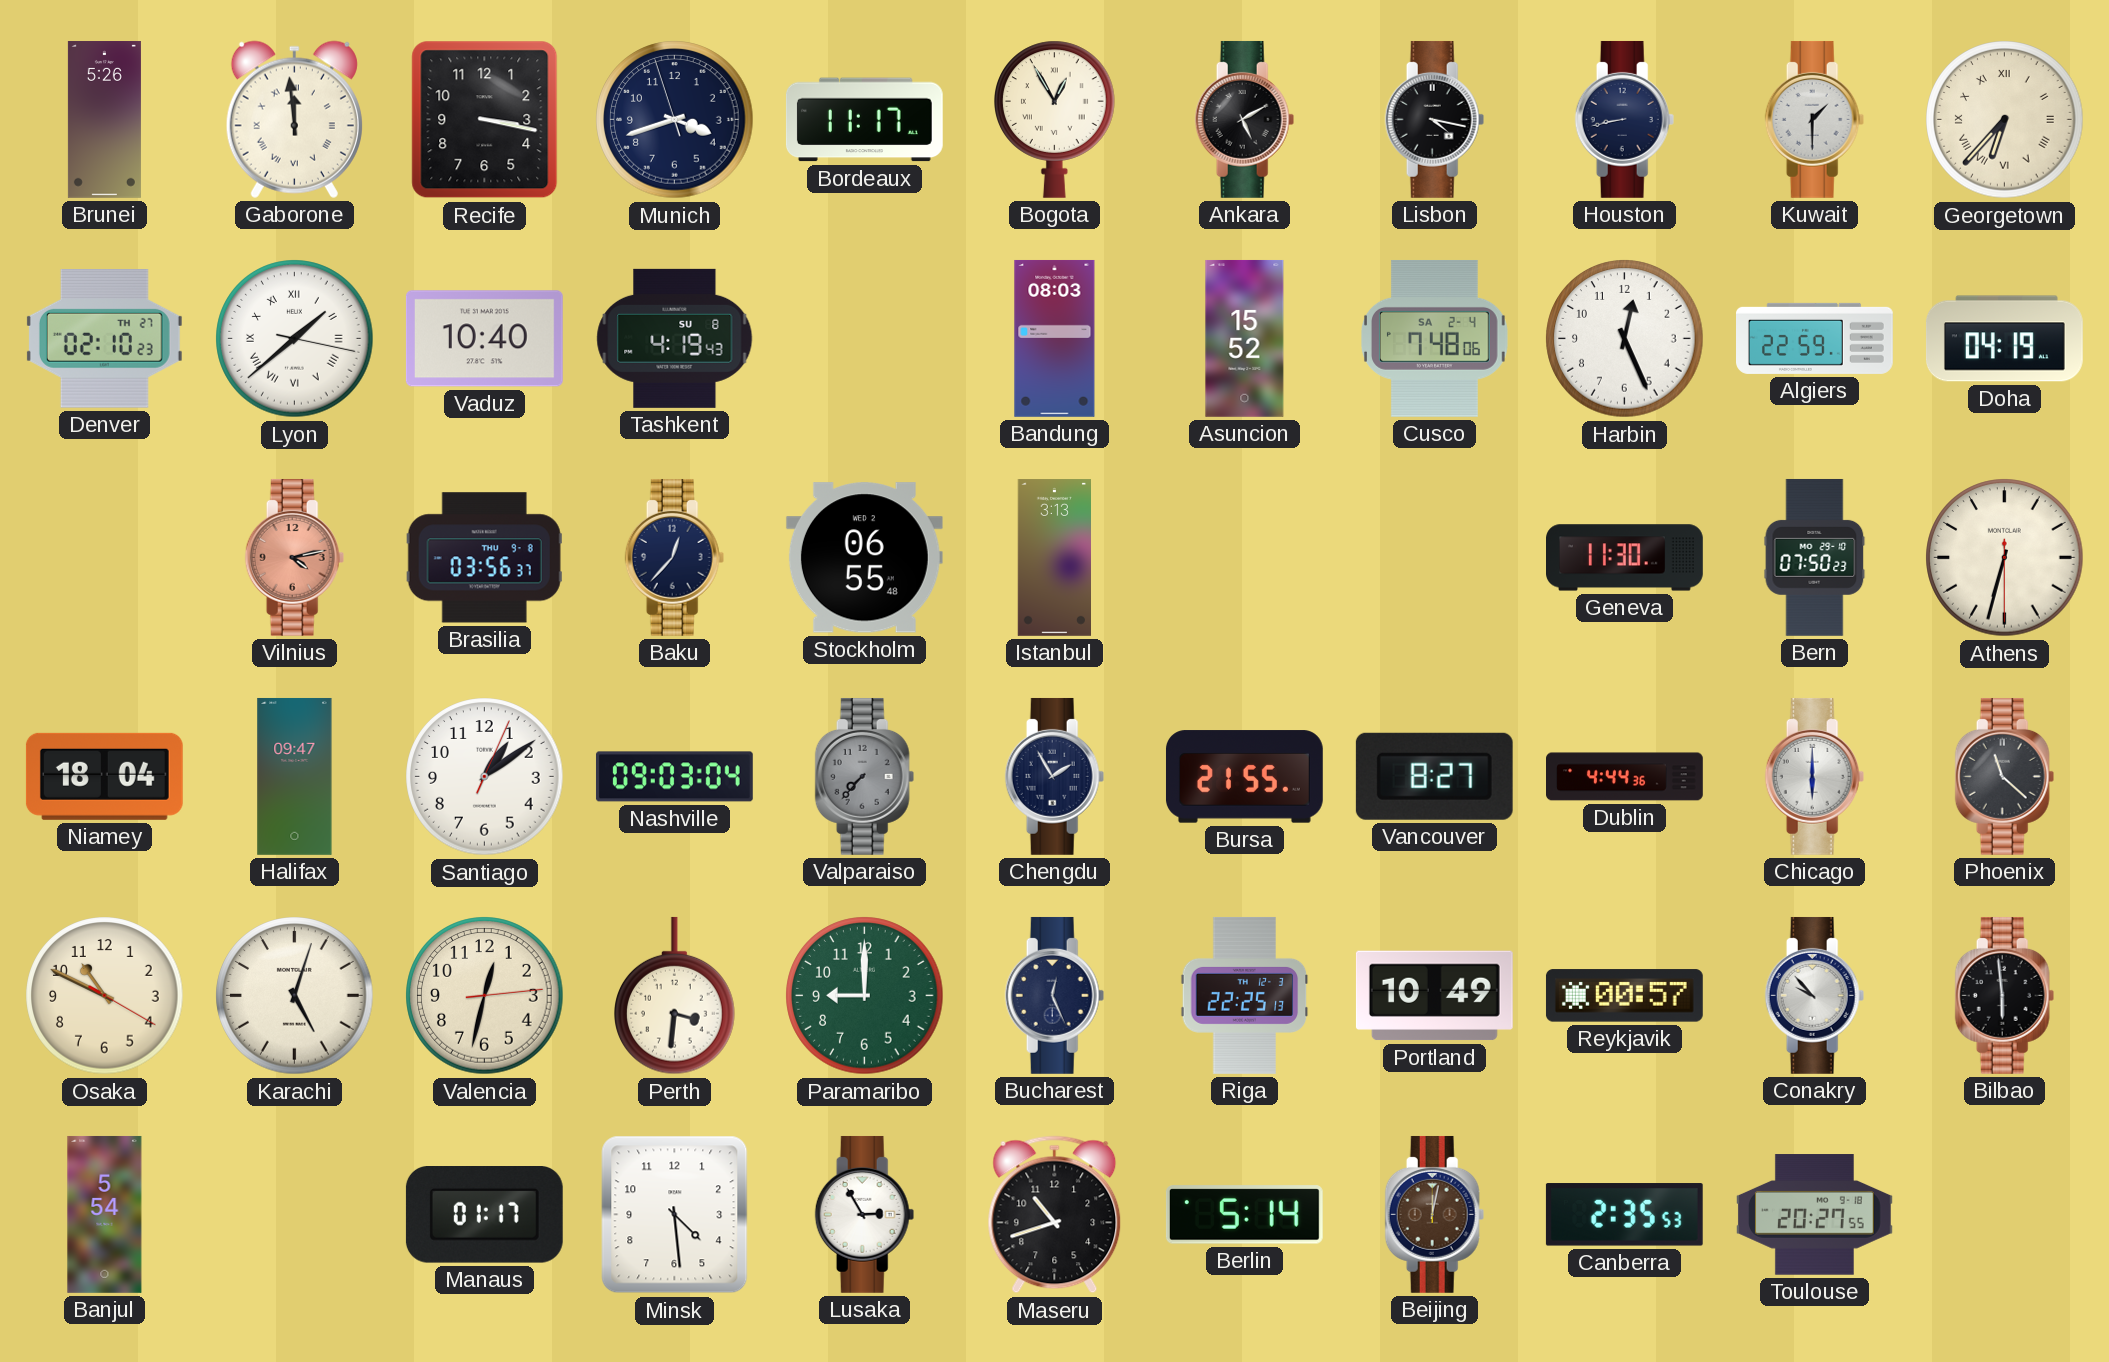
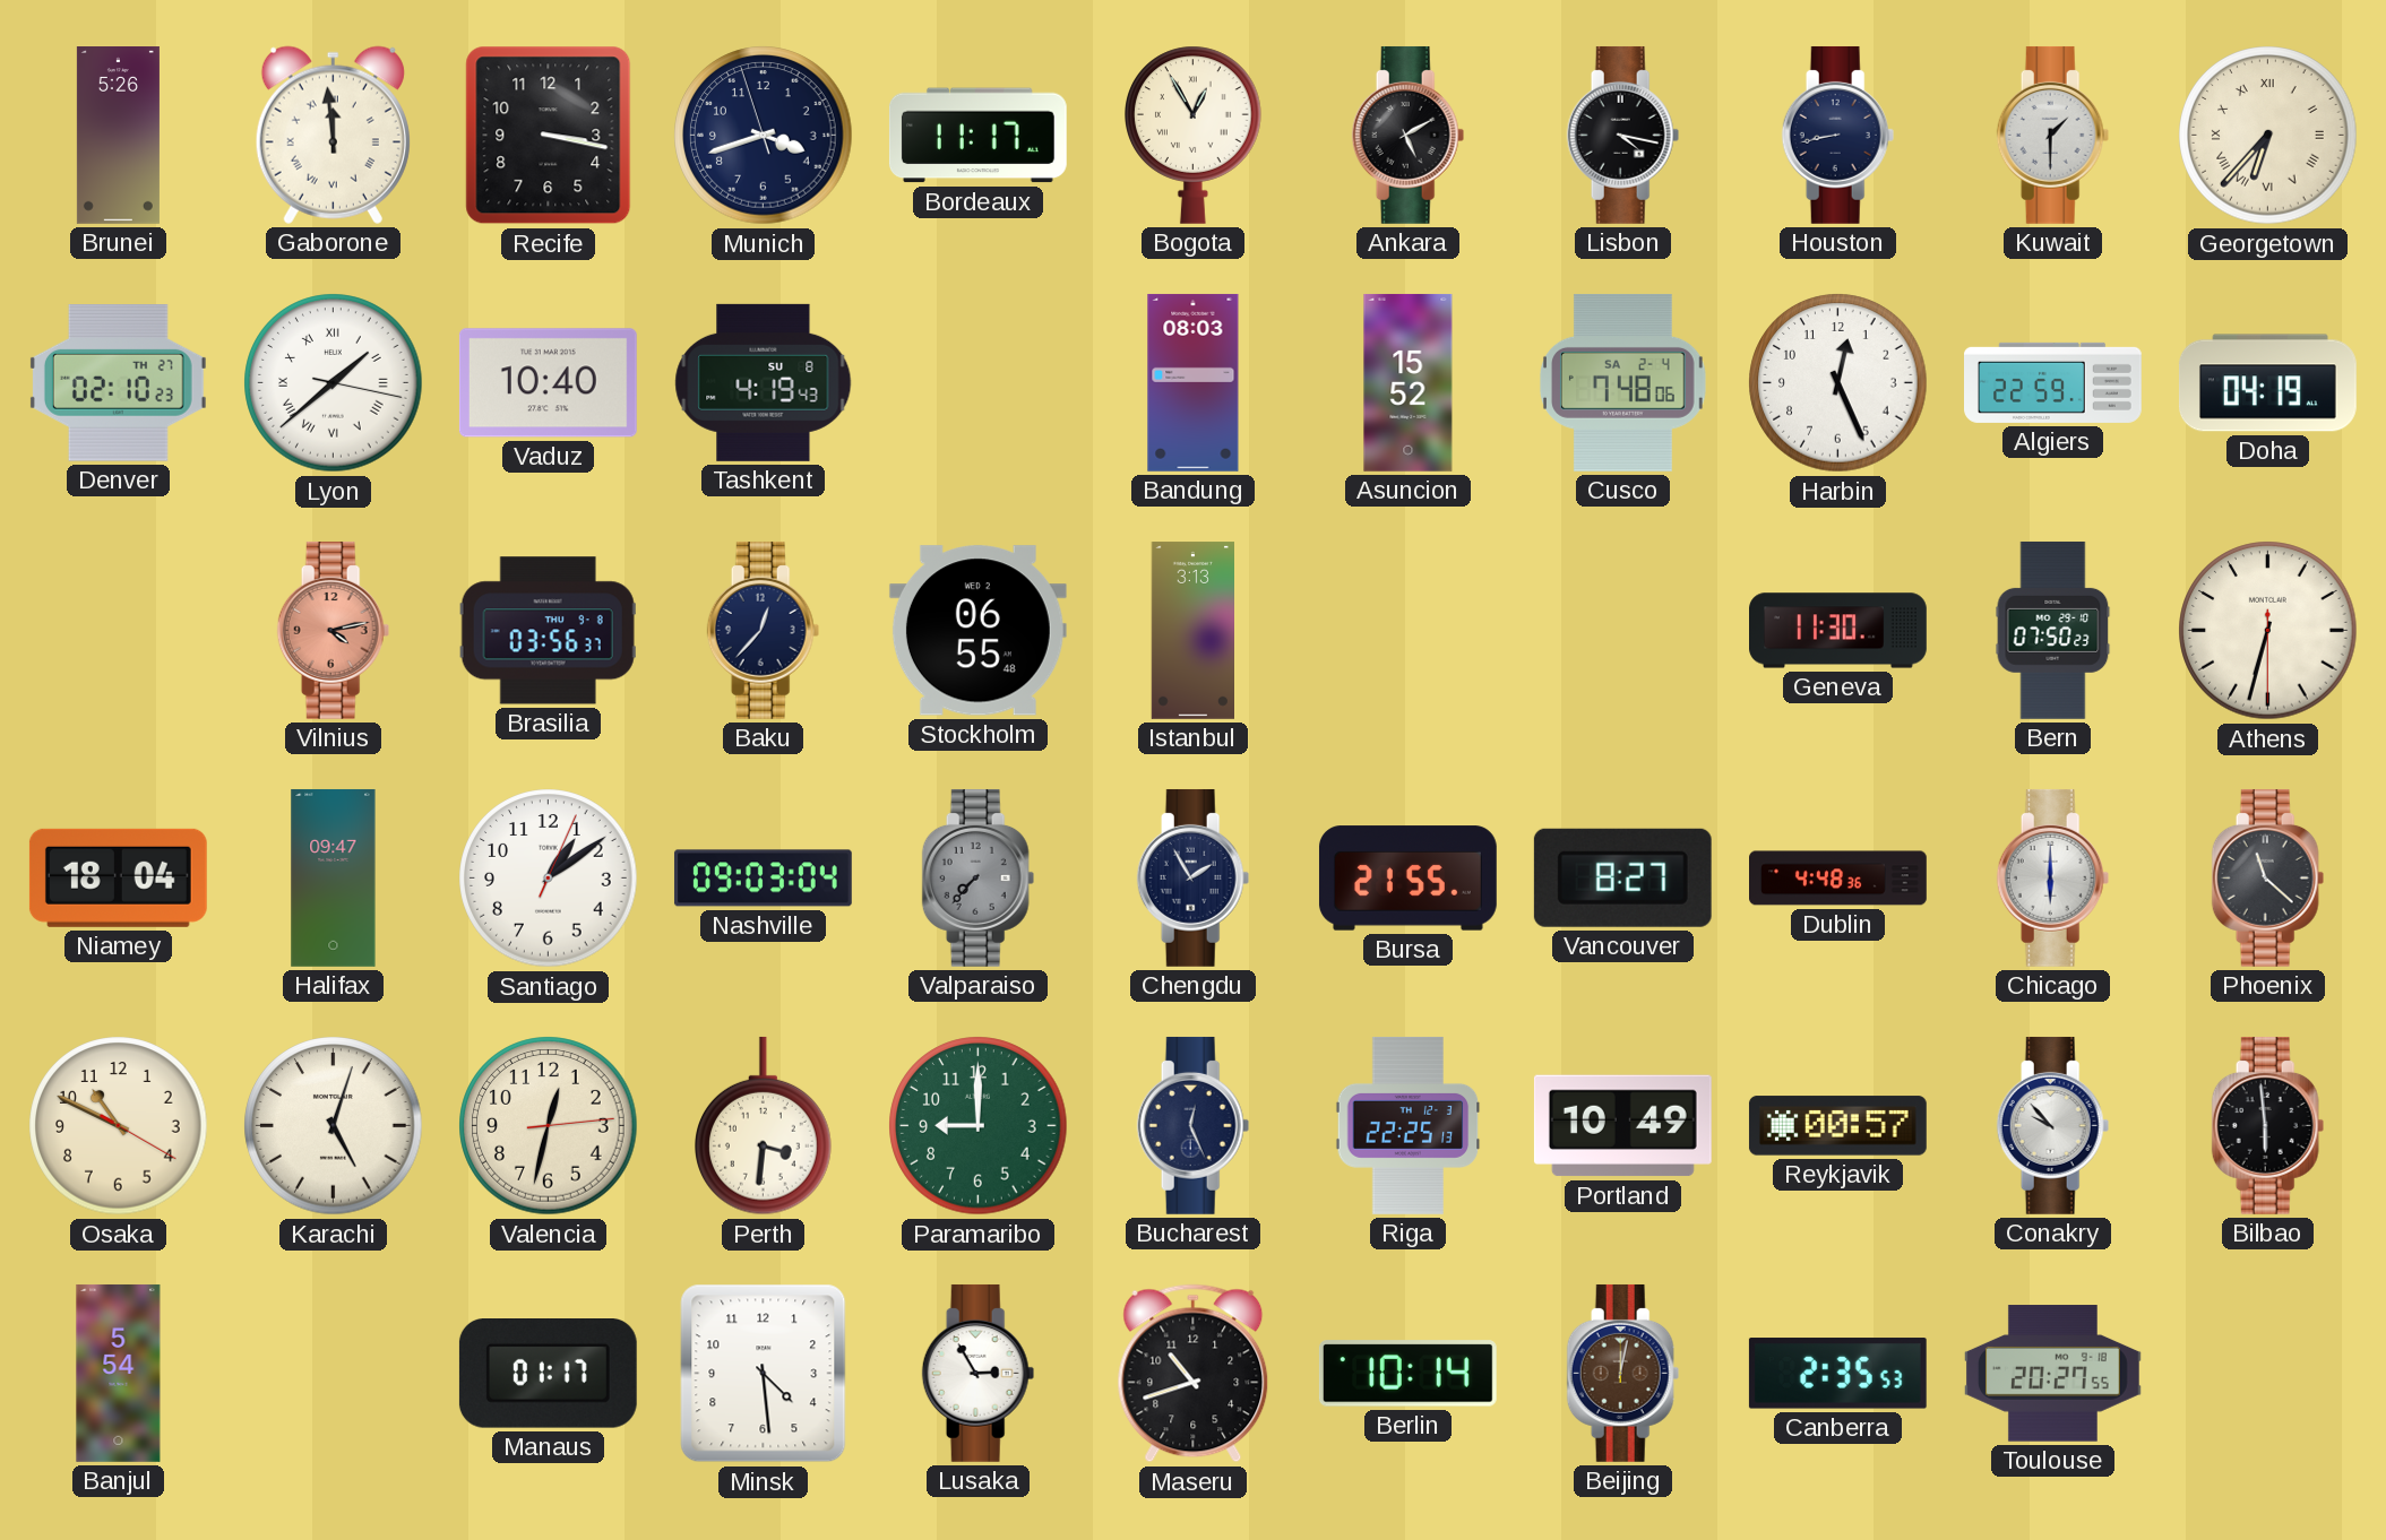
Dublin: 4:44 -> 4:48 (1838, 879)
Berlin: 5:14 -> 10:14 (1407, 1374)
